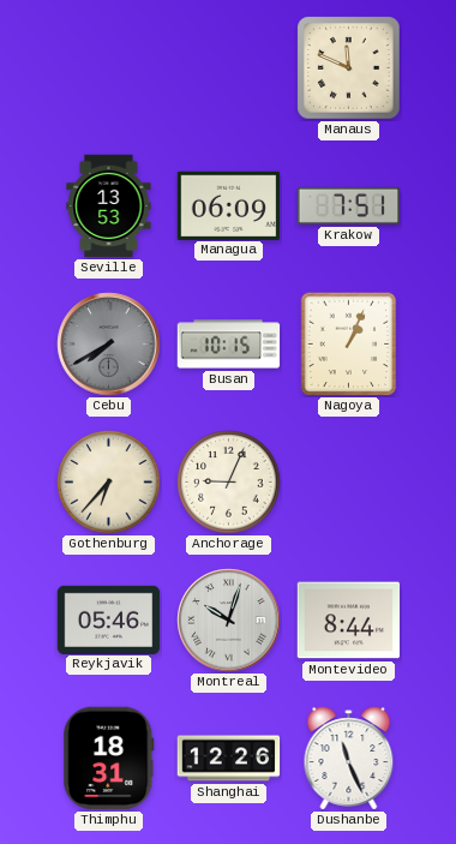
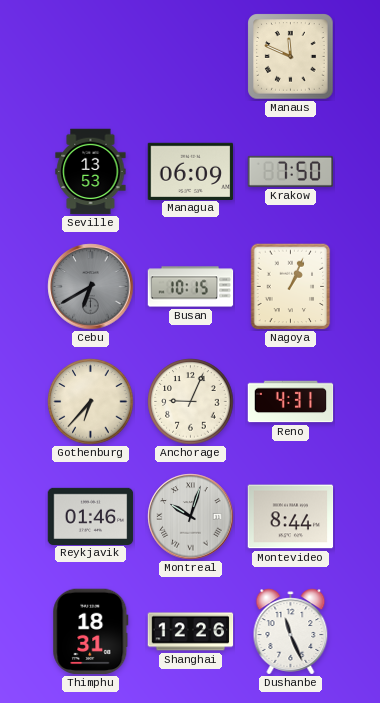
Krakow: 7:51 -> 7:50 (291, 171)
Cebu: 7:40 -> 6:40 (91, 287)
Reno: none -> 4:31 (291, 402)
Reykjavik: 05:46 -> 01:46 (91, 516)
